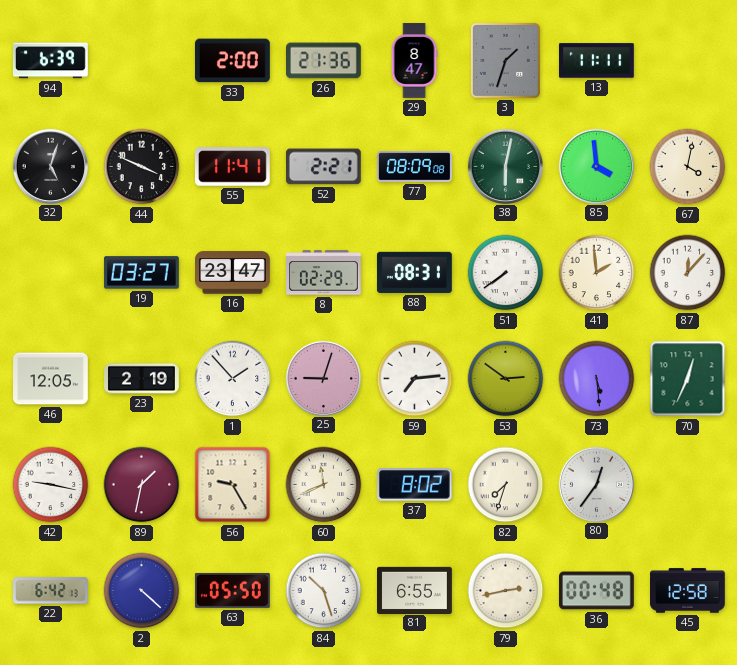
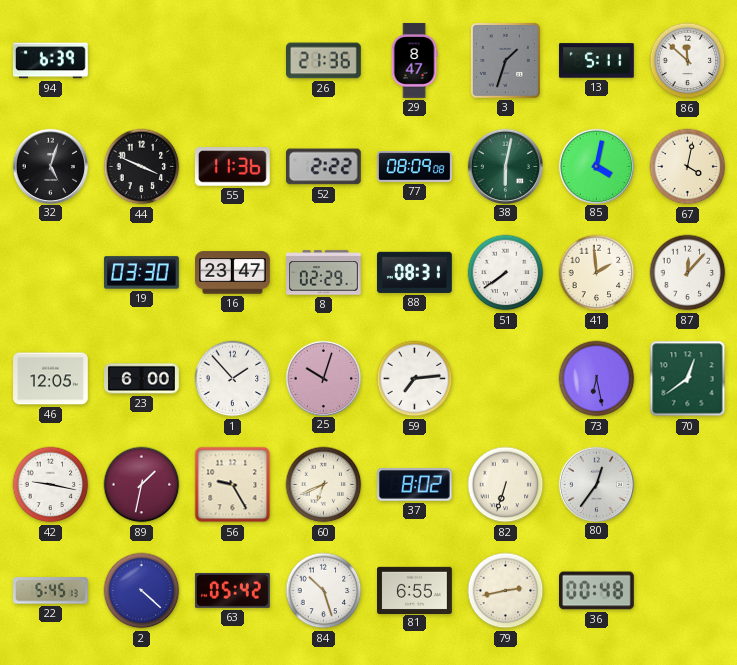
33: 2:00 -> none (232, 61)
13: 11:11 -> 5:11 (597, 61)
86: none -> 11:52 (688, 61)
55: 11:41 -> 11:36 (232, 167)
52: 2:21 -> 2:22 (323, 167)
85: 3:59 -> 4:02 (596, 166)
19: 03:27 -> 03:30 (141, 273)
23: 2:19 -> 6:00 (142, 379)
25: 9:03 -> 10:03 (323, 378)
53: 2:51 -> none (506, 379)
73: 5:29 -> 6:28 (597, 379)
70: 12:34 -> 12:39 (688, 379)
60: 11:41 -> 6:41 (324, 485)
82: 7:33 -> 6:33 (506, 485)
22: 6:42 -> 5:45 (51, 591)
63: 05:50 -> 05:42 (232, 590)
45: 12:58 -> none (688, 591)
